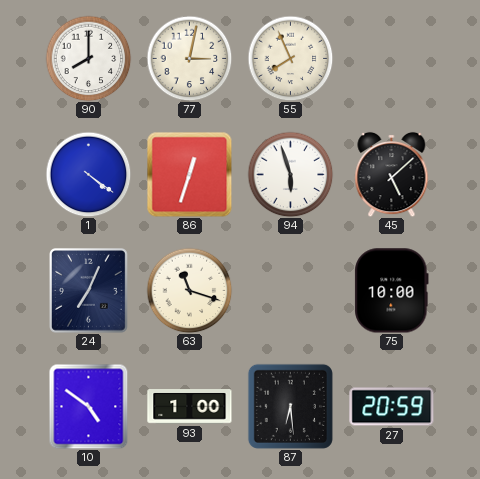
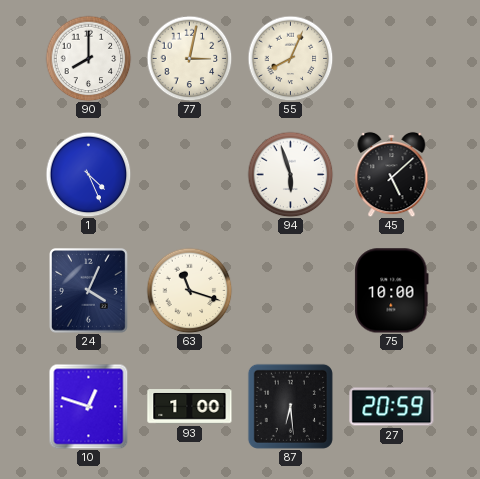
55: 7:56 -> 8:04 (290, 58)
1: 4:21 -> 4:26 (88, 174)
86: 12:33 -> none (189, 174)
24: 7:04 -> 4:04 (89, 291)
10: 4:51 -> 12:48 (89, 406)
